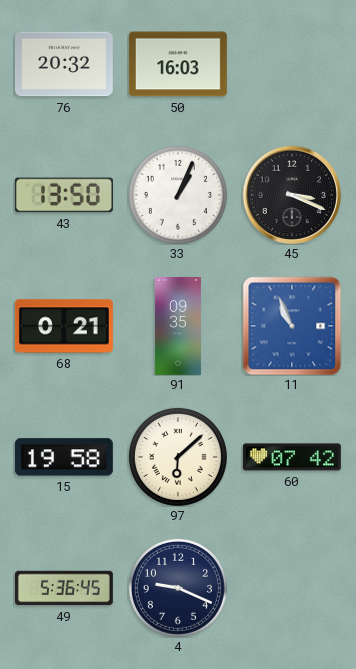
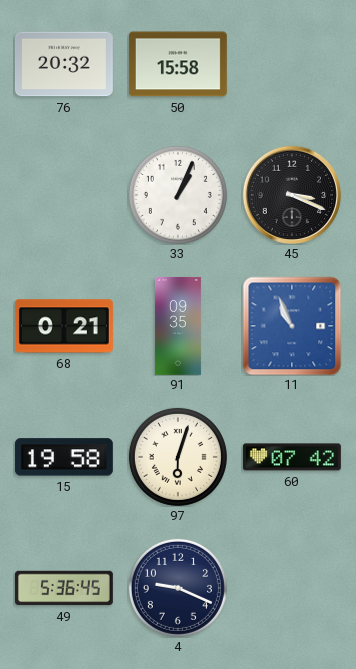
50: 16:03 -> 15:58 (178, 64)
43: 13:50 -> none (64, 195)
97: 6:08 -> 6:03 (178, 457)
